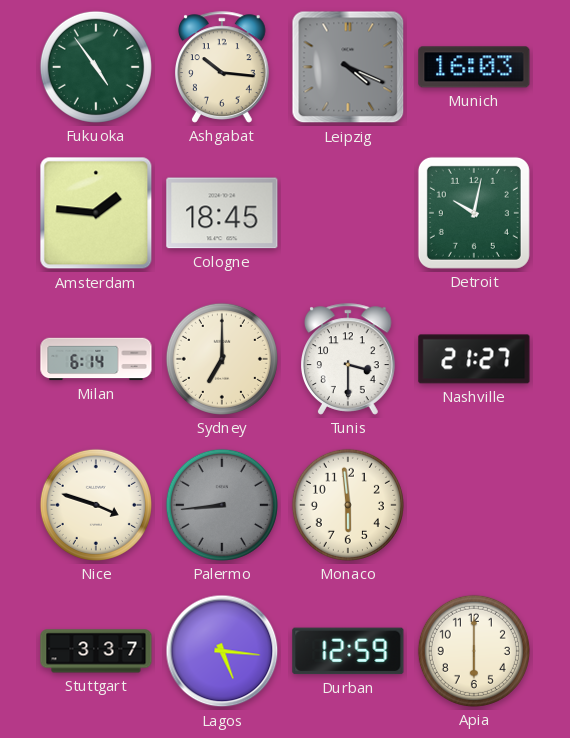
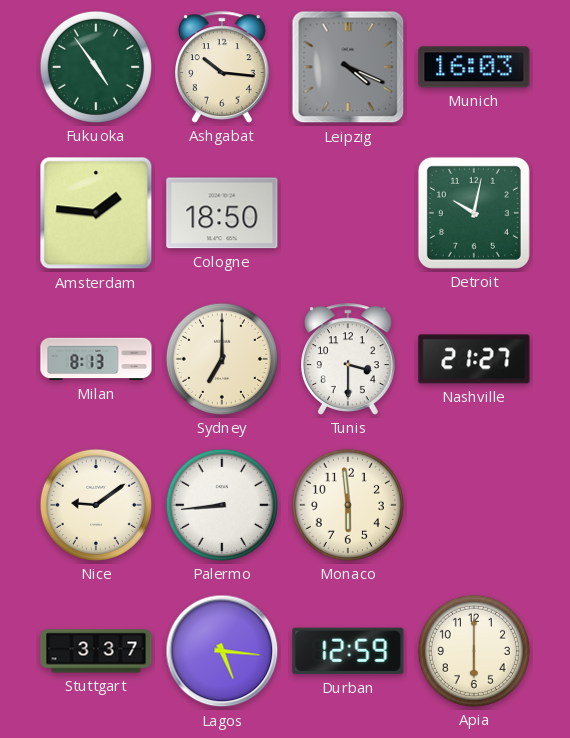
Cologne: 18:45 -> 18:50 (222, 213)
Milan: 6:14 -> 8:13 (96, 359)
Nice: 3:48 -> 9:09 (96, 505)
Palermo dial: grey -> white (222, 505)
